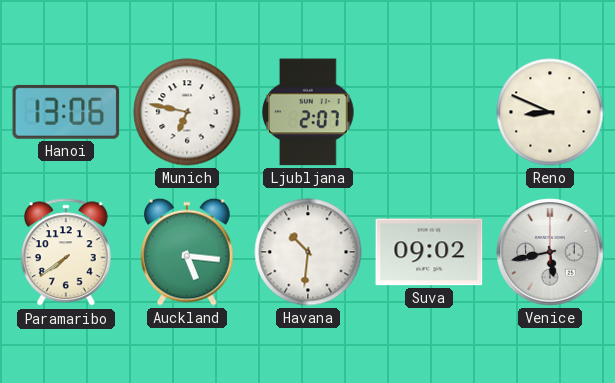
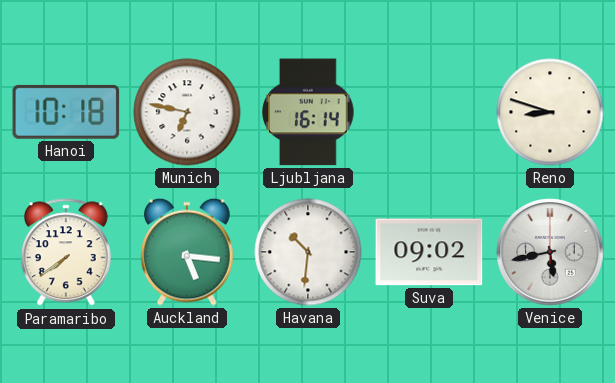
Hanoi: 13:06 -> 10:18 (66, 112)
Ljubljana: 2:07 -> 16:14 (308, 112)
Reno: 8:49 -> 8:48 (550, 112)
